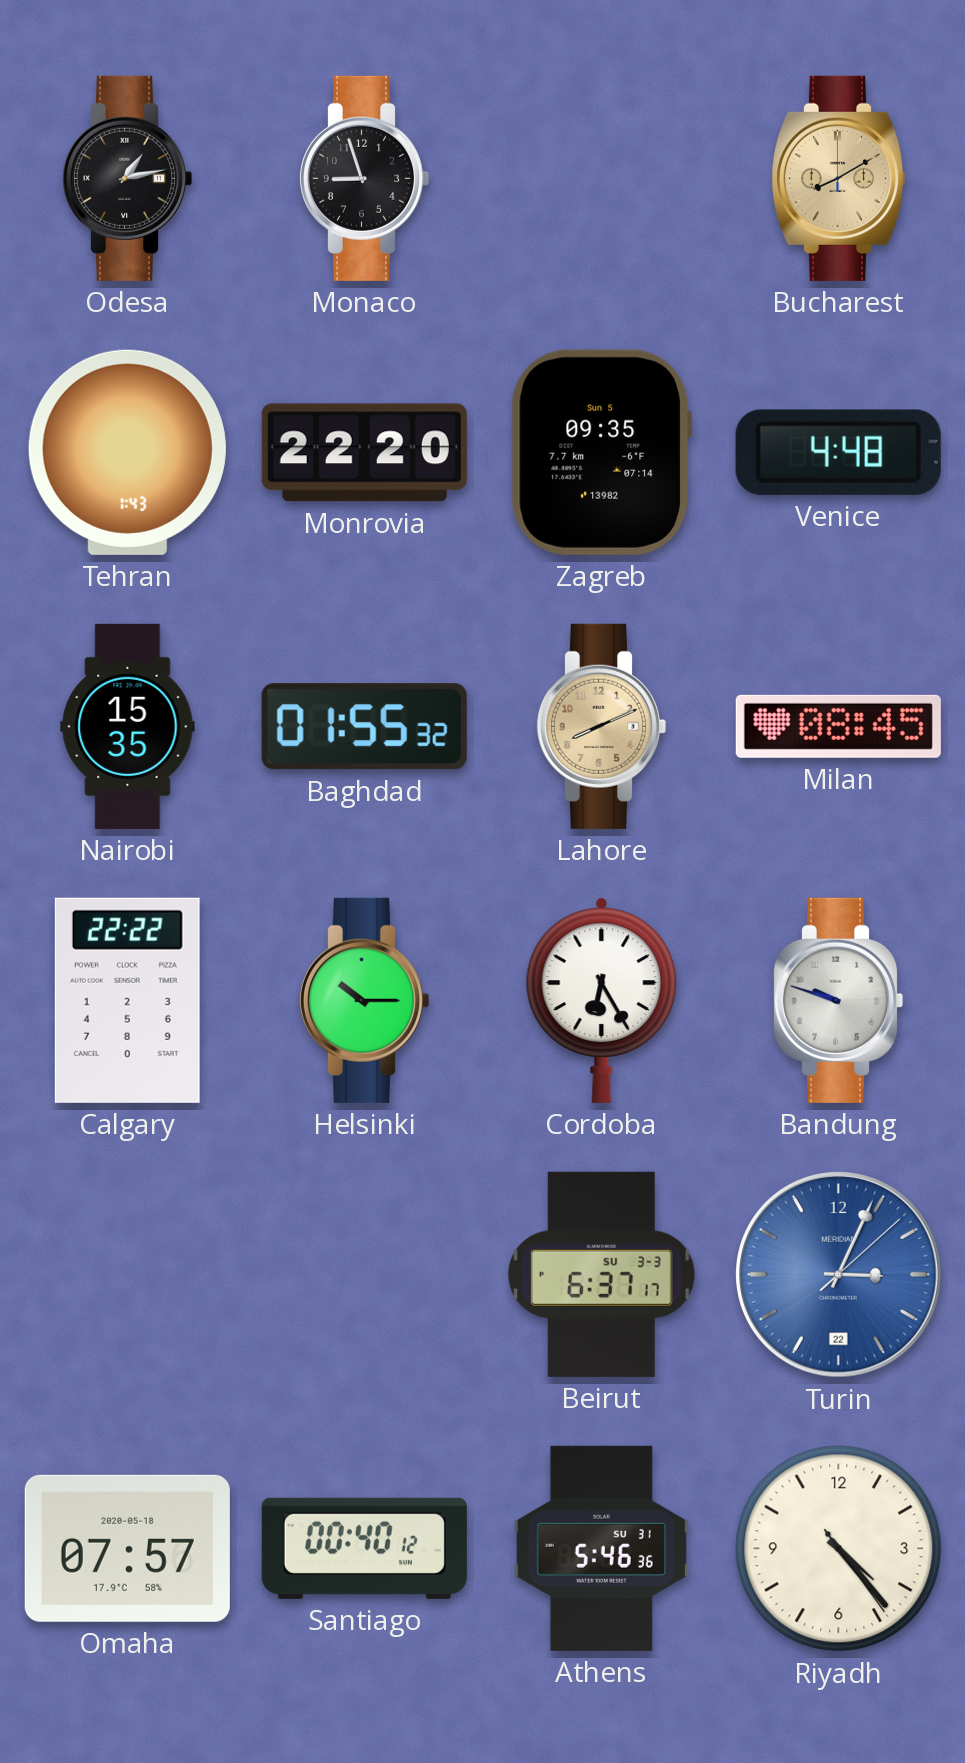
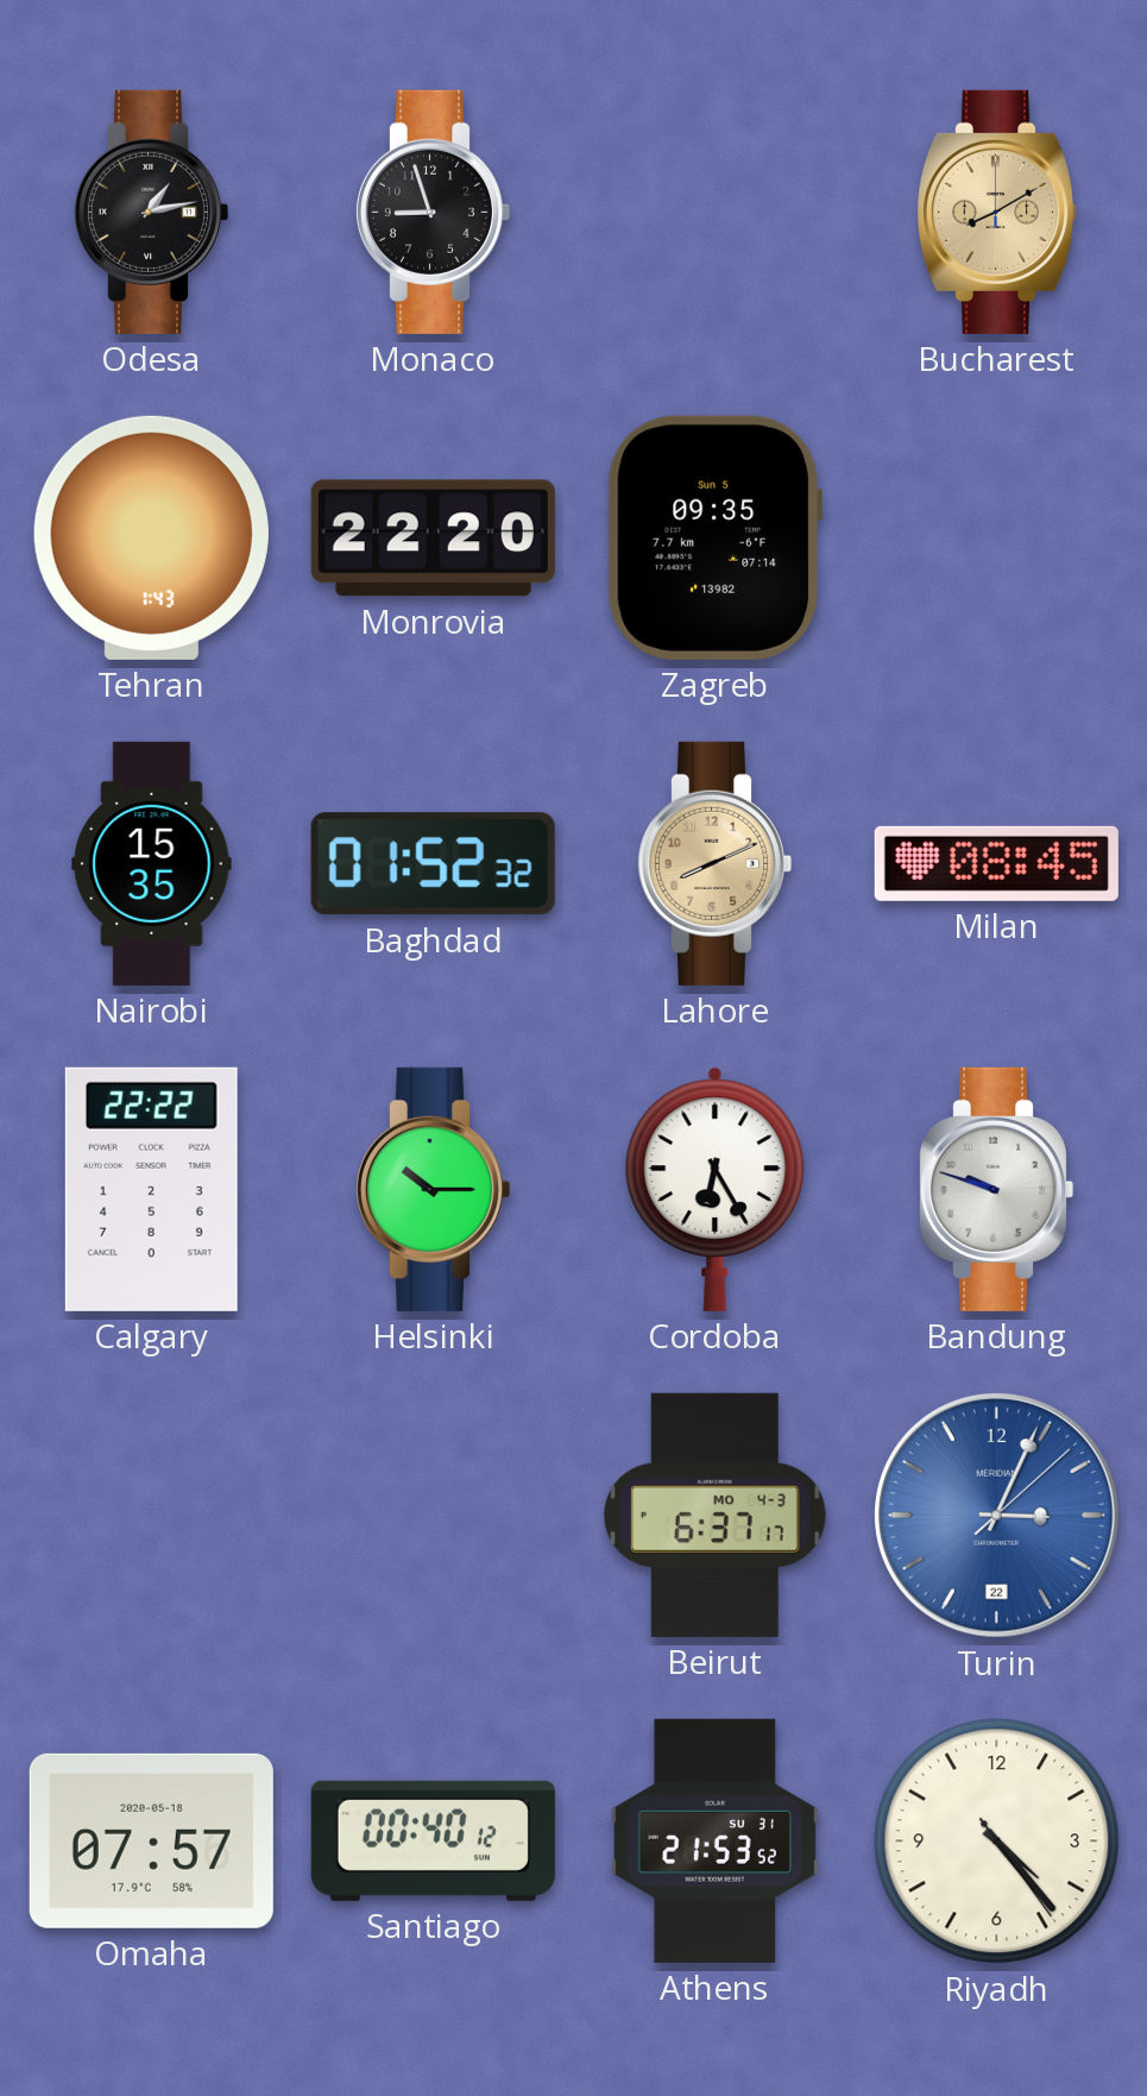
Venice: 4:48 -> none (838, 452)
Baghdad: 01:55 -> 01:52 (433, 864)
Beirut date: SU 3-3 -> MO 4-3 (716, 1515)
Athens: 5:46 -> 21:53 (714, 1840)
